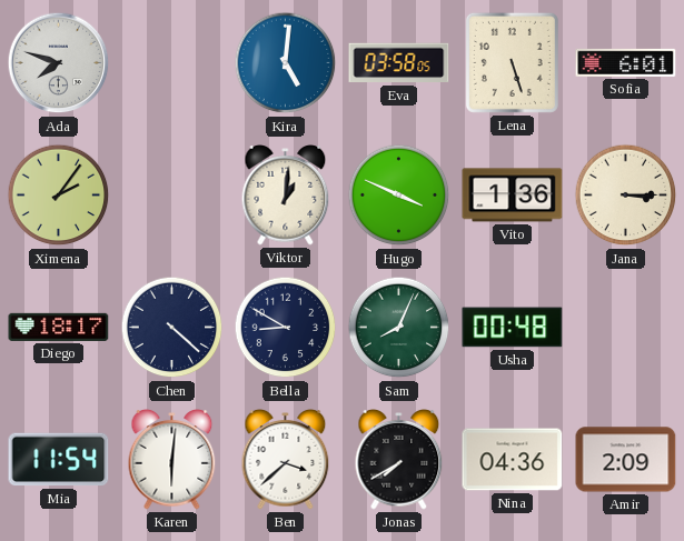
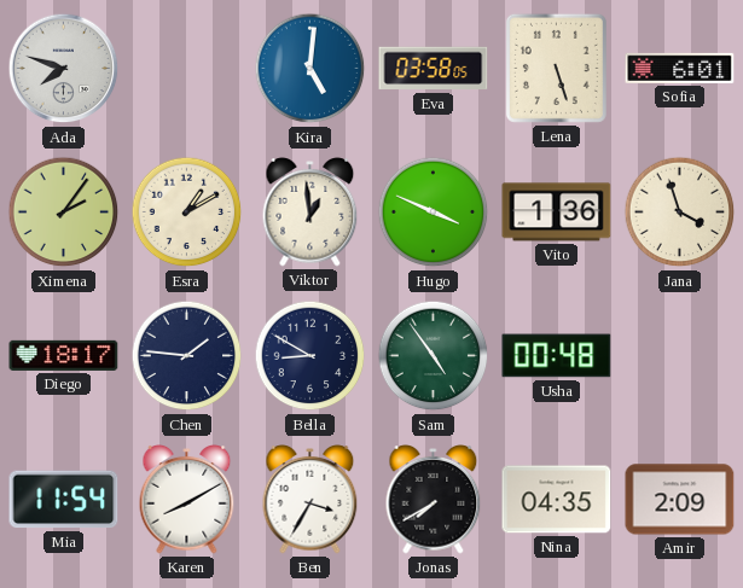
Esra: none -> 1:10 (187, 213)
Viktor: 1:01 -> 12:59 (310, 213)
Jana: 3:15 -> 3:57 (680, 213)
Chen: 4:22 -> 1:46 (187, 356)
Sam: 8:04 -> 4:54 (434, 356)
Karen: 6:01 -> 8:10 (187, 500)
Ben: 3:38 -> 3:35 (310, 500)
Nina: 04:36 -> 04:35 (557, 500)
